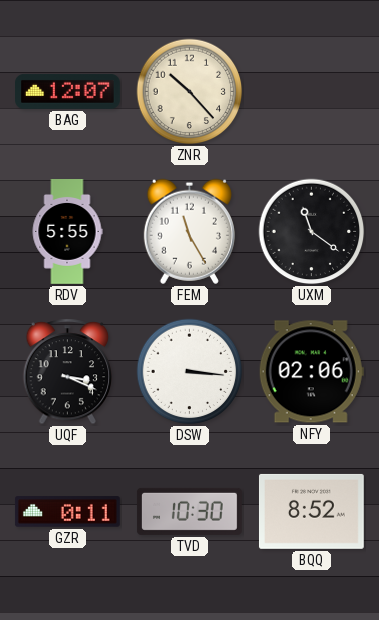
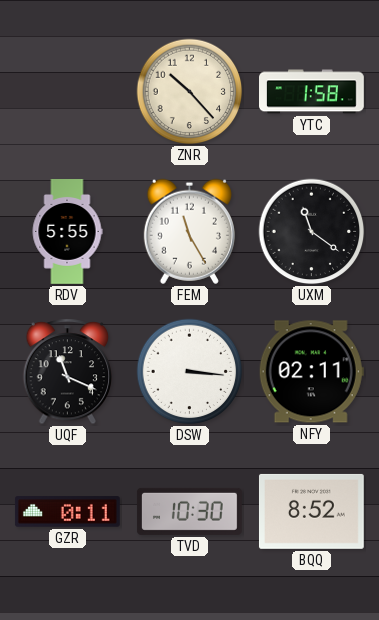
BAG: 12:07 -> none (68, 91)
YTC: none -> 1:58 (312, 92)
UQF: 3:19 -> 11:19 (68, 372)
NFY: 02:06 -> 02:11 (311, 372)
